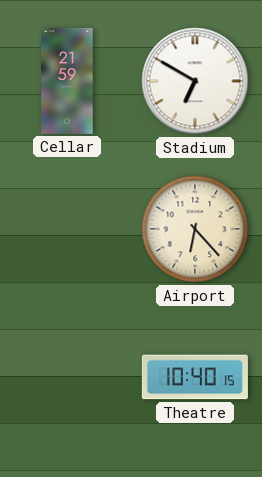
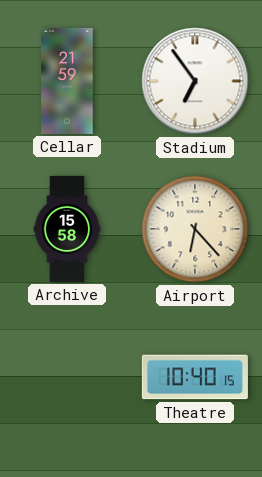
Stadium: 6:50 -> 6:54 (195, 81)
Archive: none -> 15:58 (67, 229)
